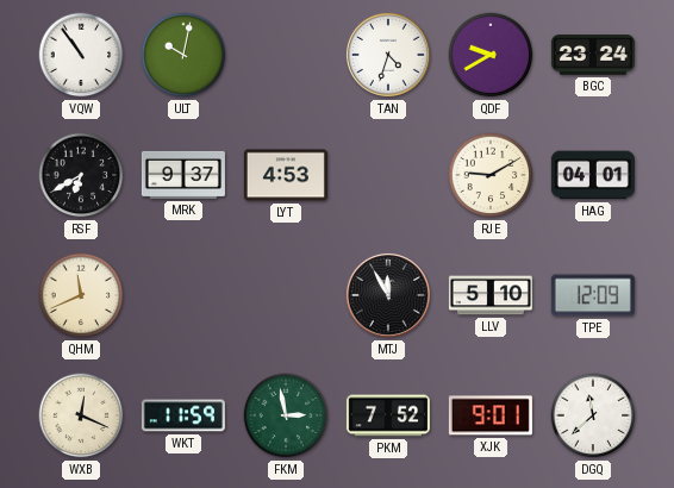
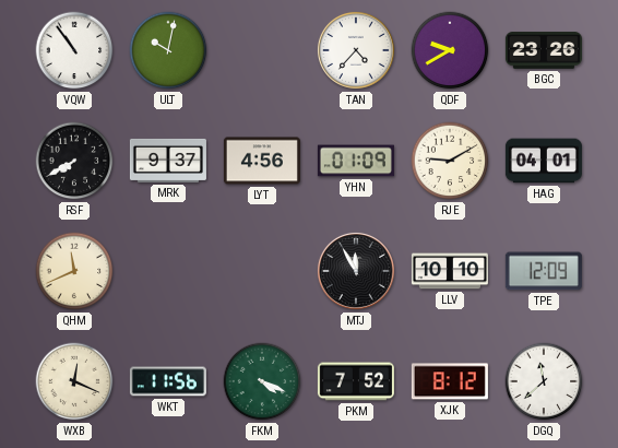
TAN: 4:33 -> 4:37 (356, 50)
BGC: 23:24 -> 23:26 (544, 50)
RSF: 6:40 -> 7:40 (74, 161)
LYT: 4:53 -> 4:56 (262, 161)
YHN: none -> 01:09 (356, 161)
LLV: 5:10 -> 10:10 (450, 271)
WKT: 11:59 -> 11:56 (168, 381)
FKM: 2:58 -> 4:19 (262, 381)
XJK: 9:01 -> 8:12 (450, 381)
